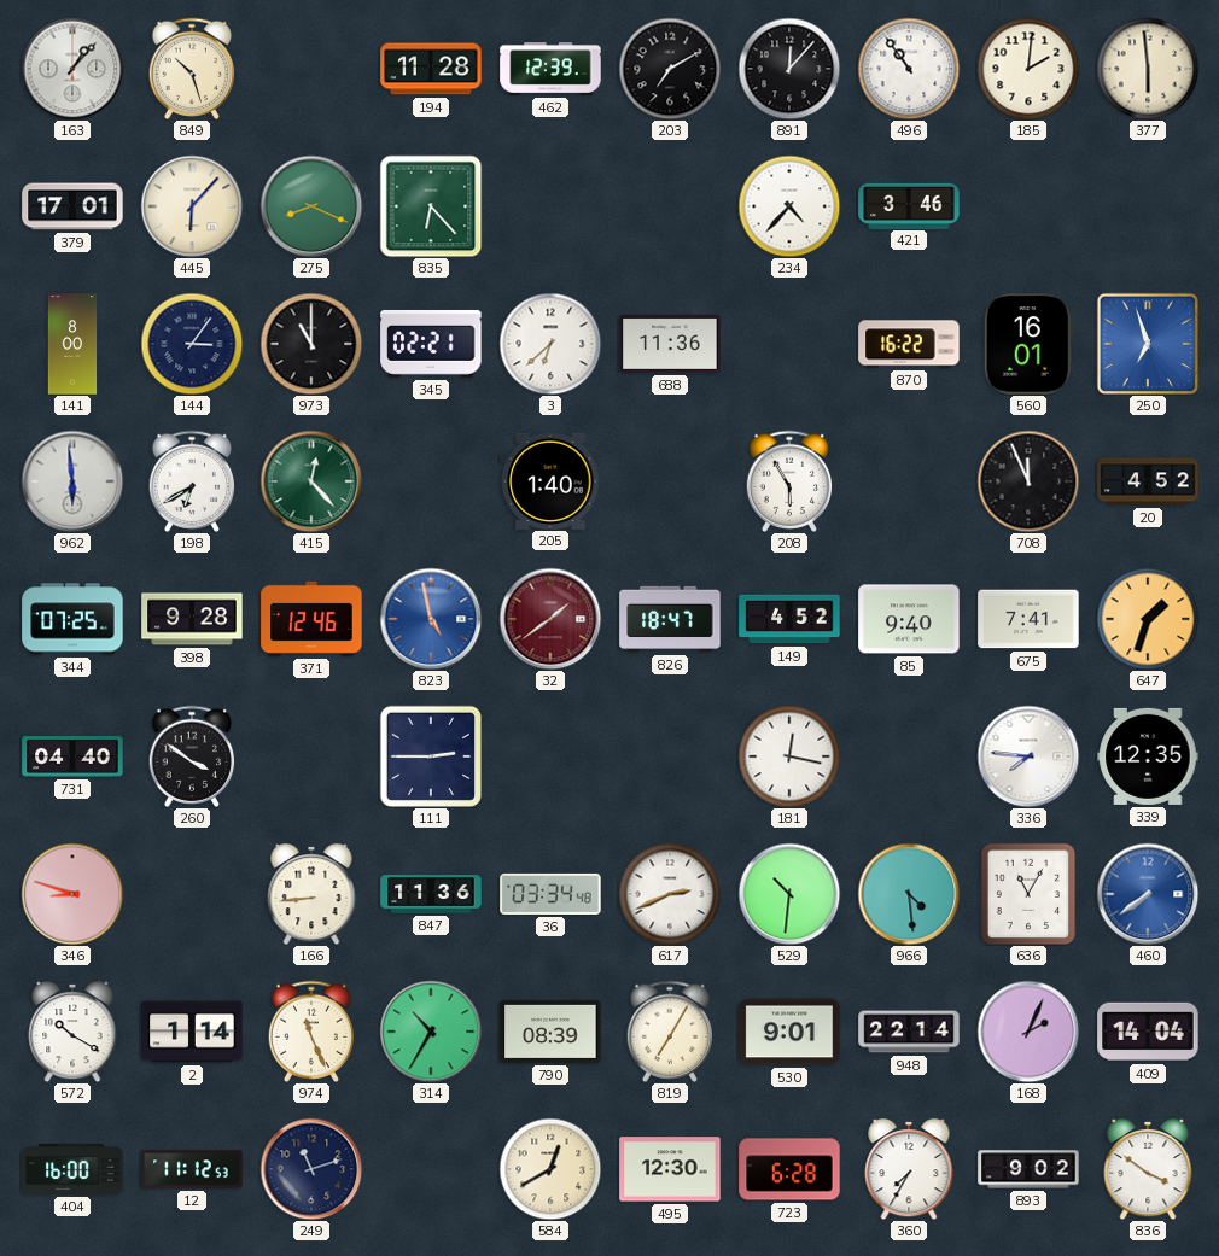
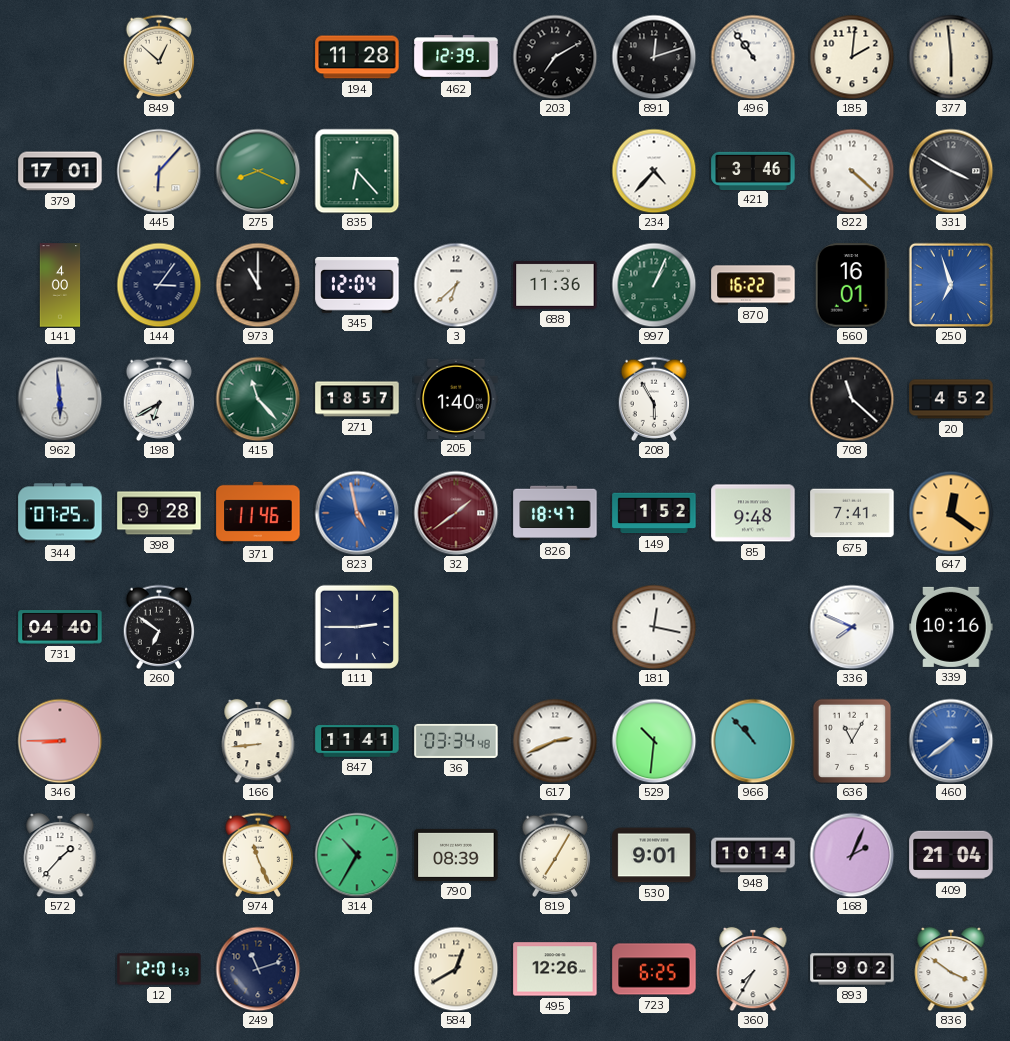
163: 1:07 -> none (72, 69)
849: 10:27 -> 12:52 (159, 56)
891: 12:07 -> 12:12 (654, 57)
822: none -> 4:22 (852, 171)
331: none -> 3:50 (951, 171)
141: 8:00 -> 4:00 (60, 285)
345: 02:21 -> 12:04 (357, 285)
997: none -> 1:04 (654, 285)
415: 12:23 -> 11:23 (258, 399)
271: none -> 18:57 (357, 399)
708: 11:56 -> 11:22 (852, 399)
371: 12:46 -> 11:46 (258, 513)
149: 4:52 -> 1:52 (654, 513)
85: 9:40 -> 9:48 (753, 513)
647: 1:33 -> 12:21 (951, 513)
260: 3:51 -> 6:51 (159, 626)
336: 7:46 -> 7:49 (852, 627)
339: 12:35 -> 10:16 (951, 627)
346: 8:48 -> 8:45 (60, 741)
847: 11:36 -> 11:41 (357, 741)
966: 4:29 -> 10:53 (753, 741)
572: 10:20 -> 1:37 (60, 855)
2: 1:14 -> none (192, 1032)
948: 22:14 -> 10:14 (753, 855)
409: 14:04 -> 21:04 (951, 855)
404: 16:00 -> none (72, 1169)
12: 11:12 -> 12:01 (159, 969)
495: 12:30 -> 12:26 (555, 969)
723: 6:28 -> 6:25 (654, 969)
